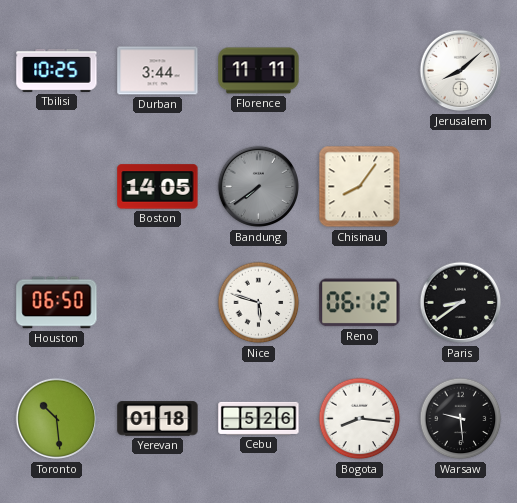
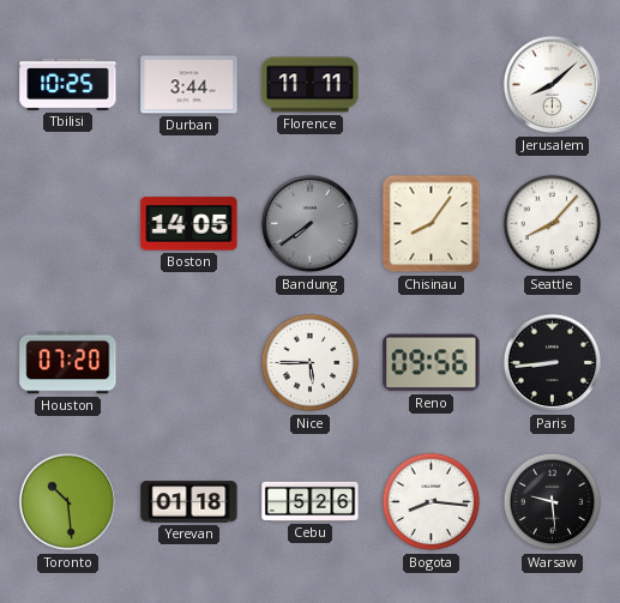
Seattle: none -> 8:07 (553, 224)
Houston: 06:50 -> 07:20 (68, 363)
Nice: 5:48 -> 5:45 (311, 363)
Reno: 06:12 -> 09:56 (432, 363)
Paris: 8:39 -> 8:44 (553, 363)
